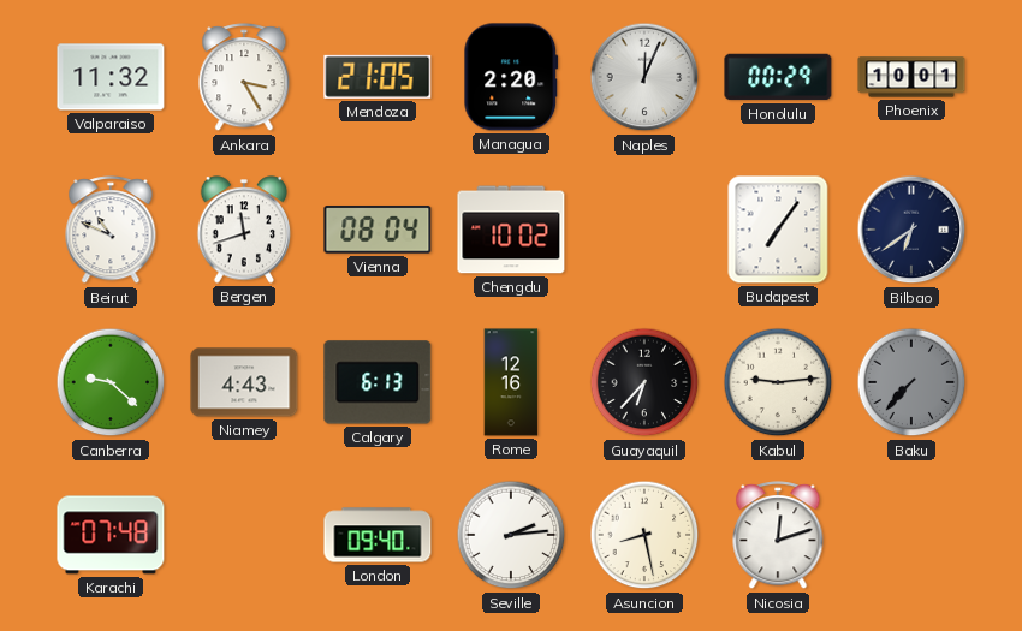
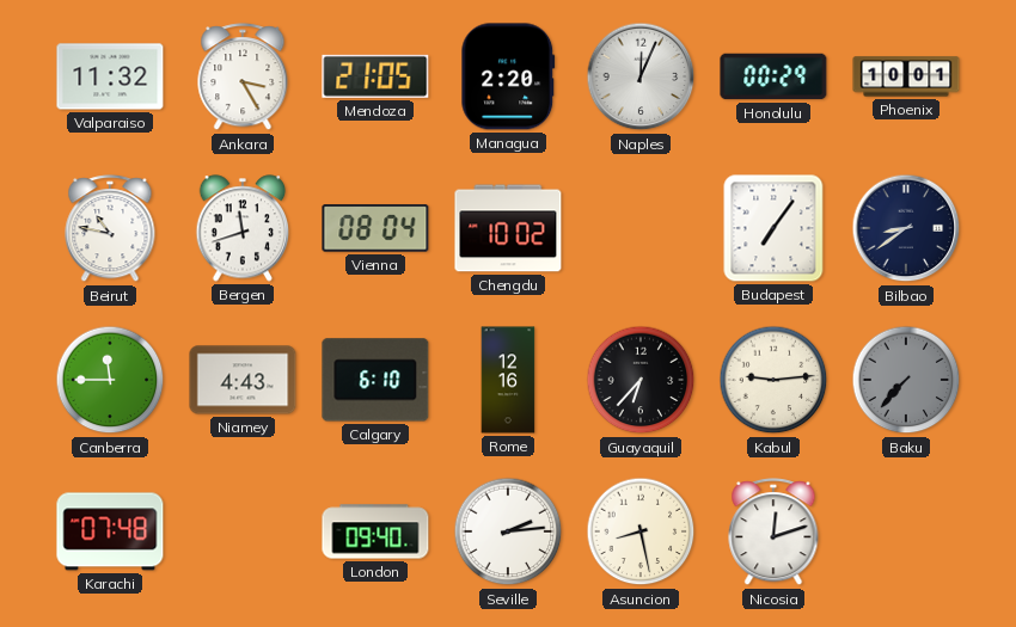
Beirut: 10:49 -> 10:47 (110, 229)
Bilbao: 6:39 -> 8:39 (906, 228)
Canberra: 9:22 -> 11:45 (110, 380)
Calgary: 6:13 -> 6:10 (375, 380)
